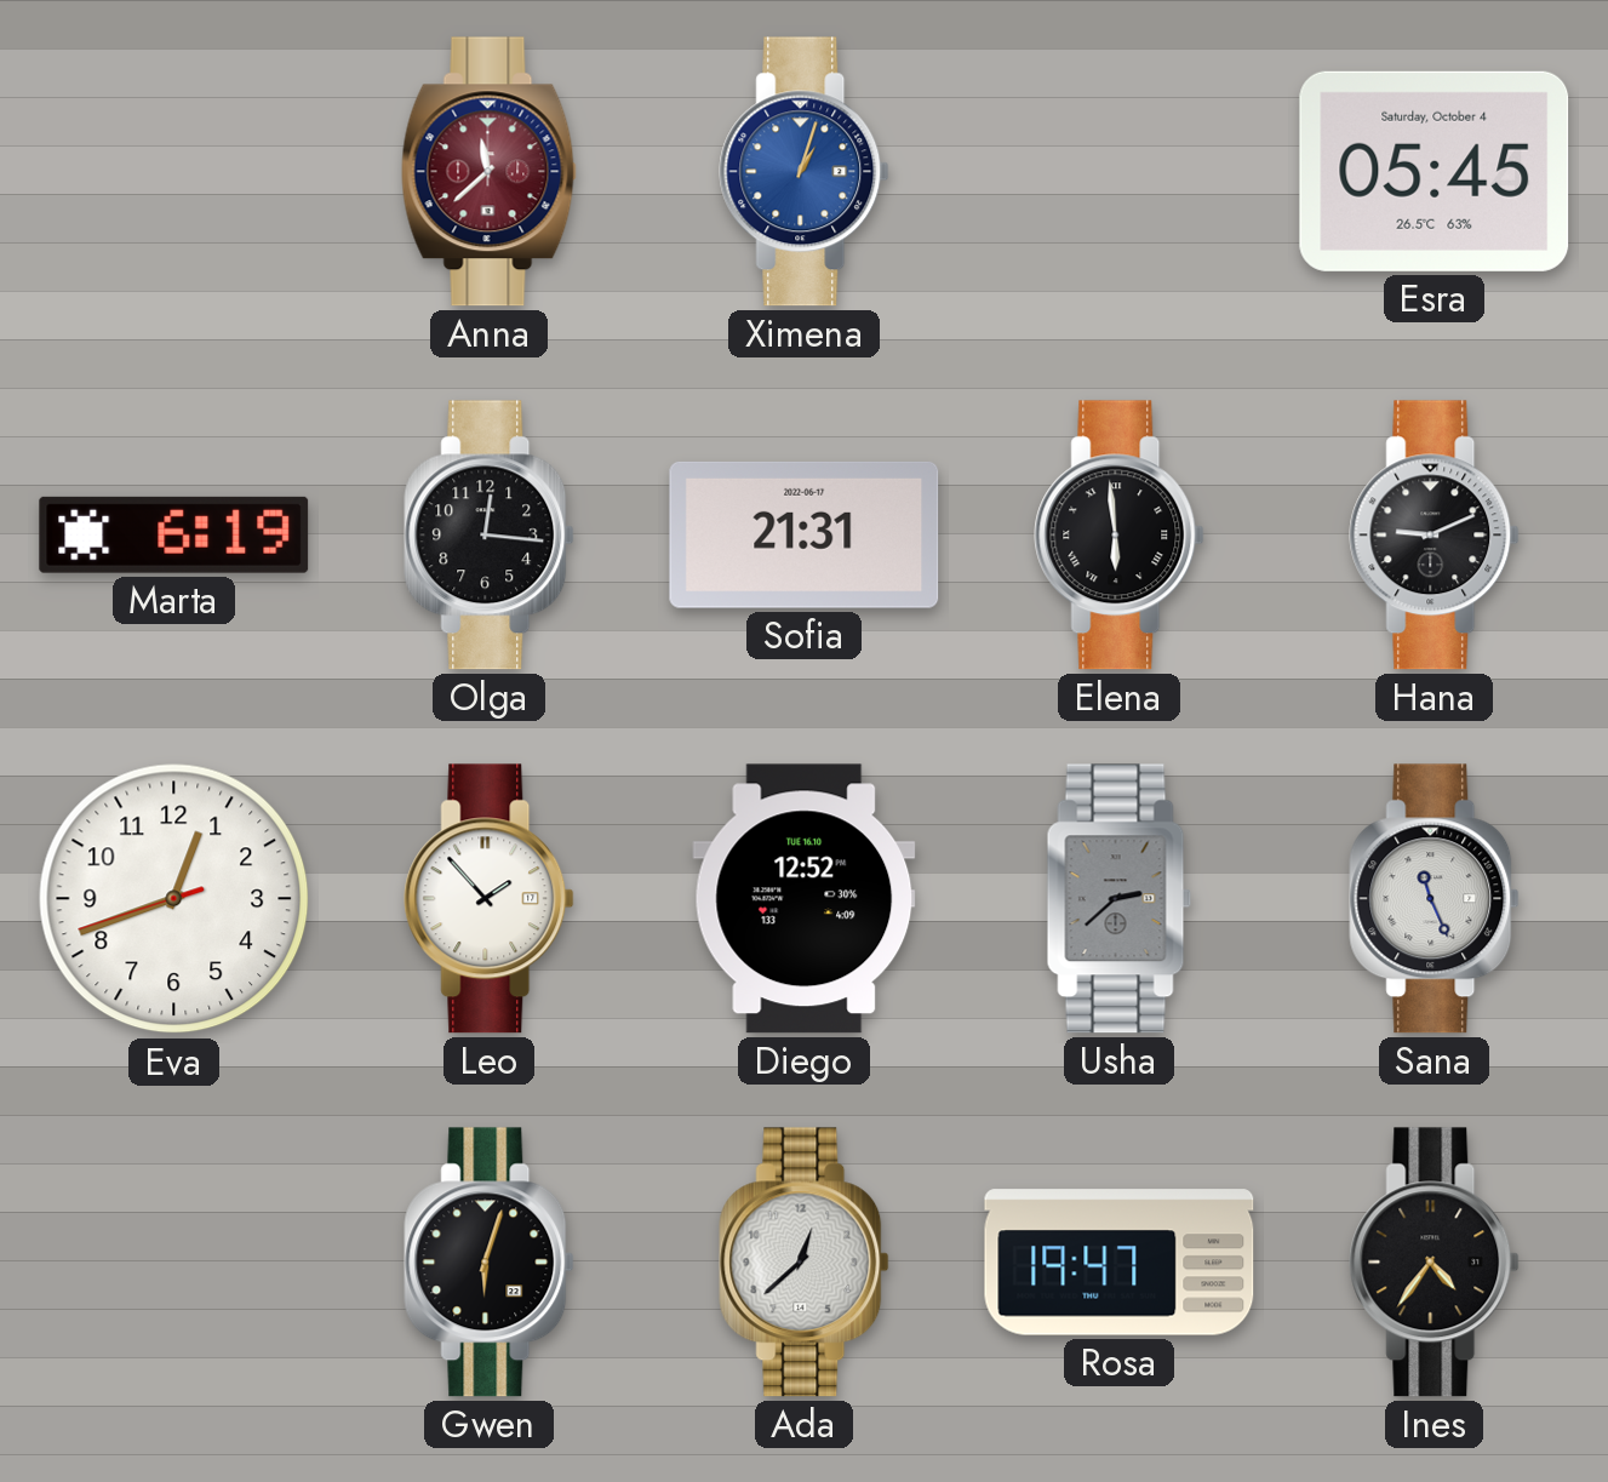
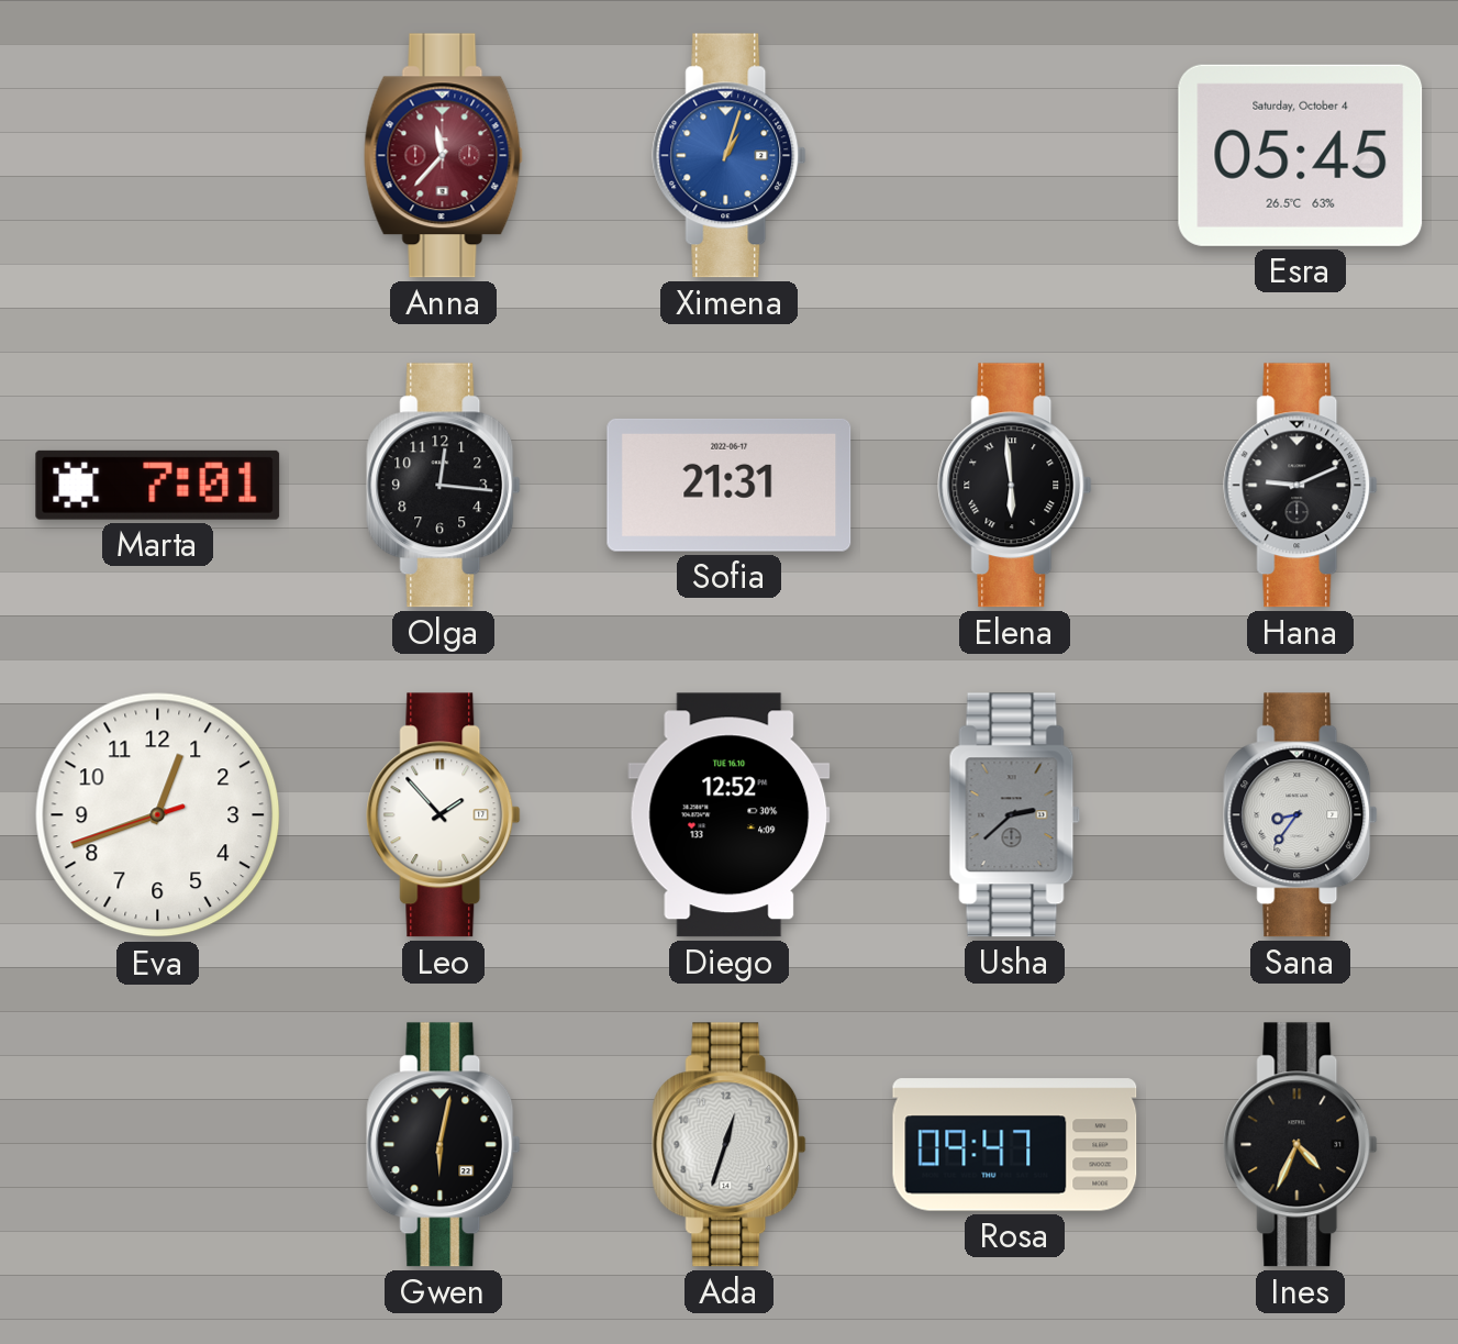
Anna: 11:38 -> 11:37 (443, 156)
Marta: 6:19 -> 7:01 (158, 485)
Sana: 11:26 -> 8:36 (1301, 815)
Gwen: 6:03 -> 6:02 (444, 1145)
Ada: 12:38 -> 12:33 (730, 1145)
Rosa: 19:47 -> 09:47 (1015, 1145)
Ines: 4:36 -> 4:34 (1301, 1145)
